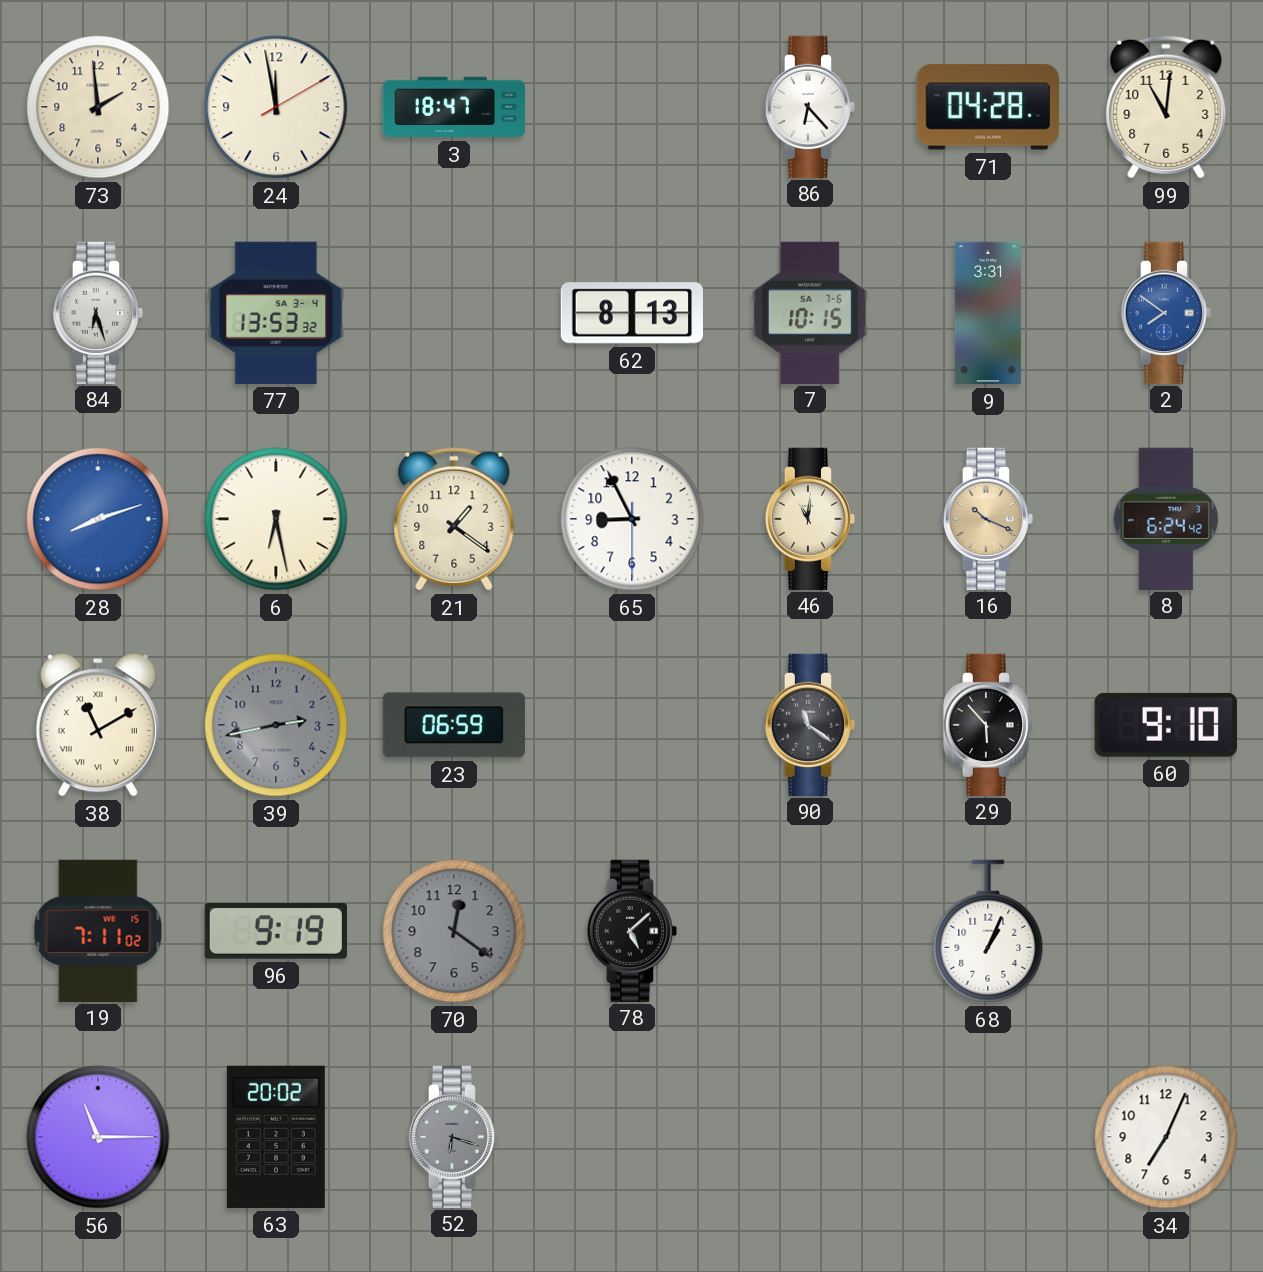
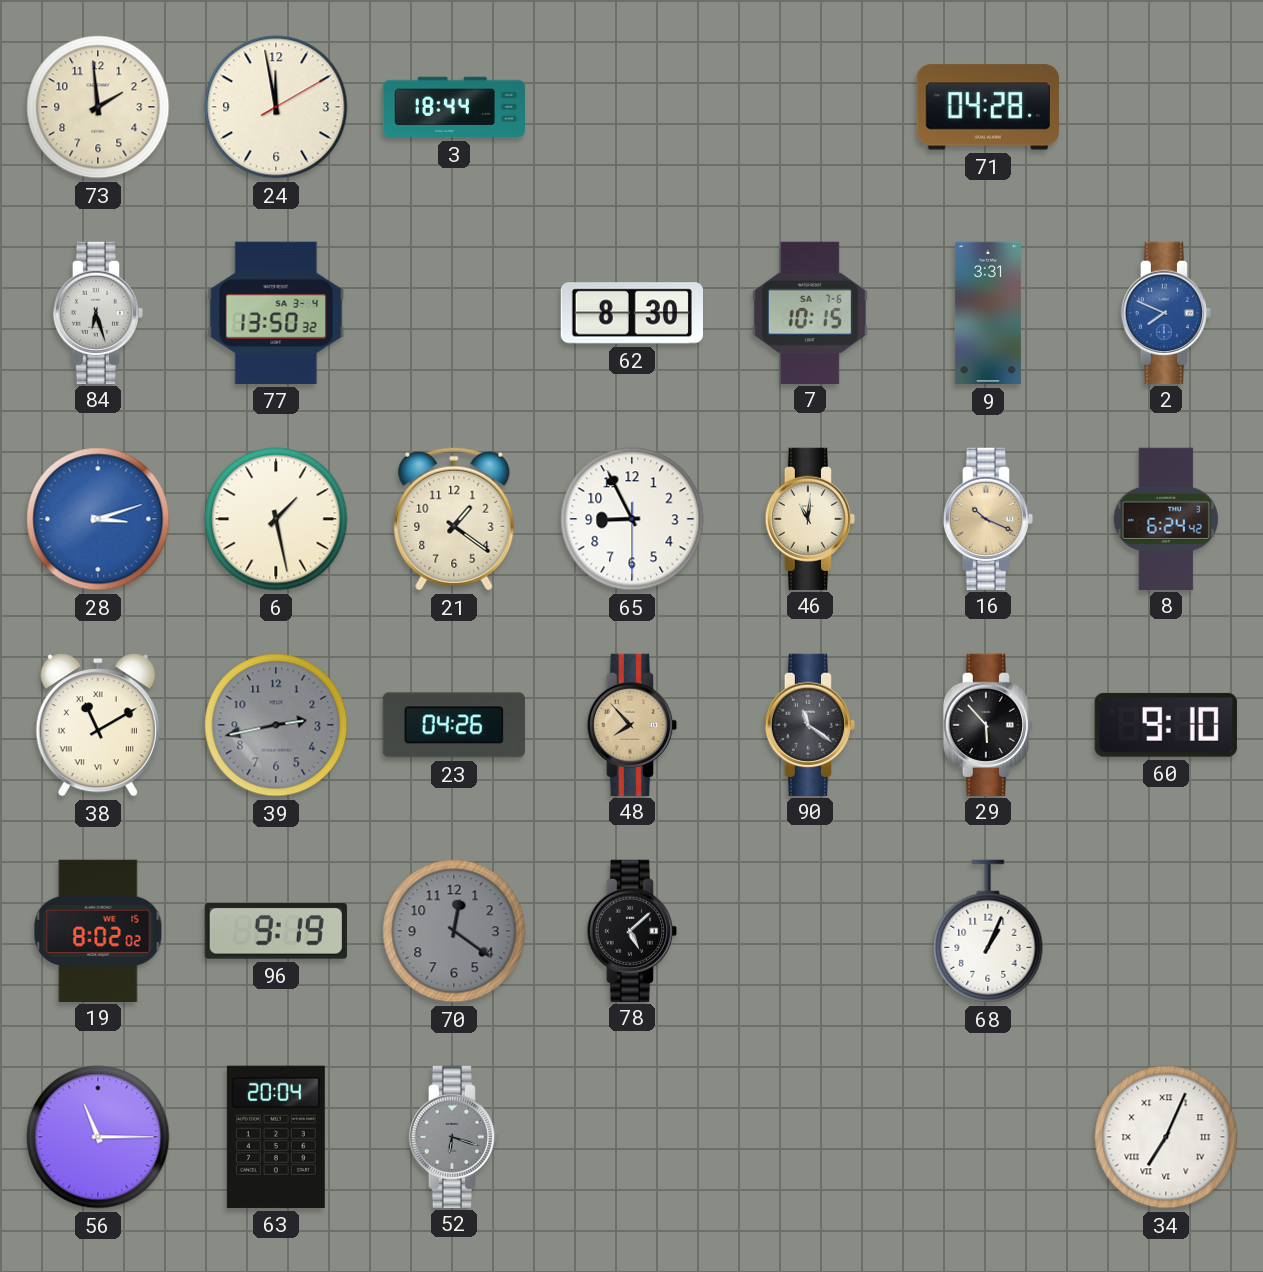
3: 18:47 -> 18:44 (453, 107)
86: 6:23 -> none (809, 106)
99: 11:01 -> none (1166, 107)
77: 13:53 -> 13:50 (276, 313)
62: 8:13 -> 8:30 (631, 313)
2: 7:51 -> 7:49 (1165, 312)
28: 8:12 -> 3:12 (98, 519)
6: 6:28 -> 1:28 (276, 519)
23: 06:59 -> 04:26 (454, 725)
48: none -> 7:53 (631, 724)
19: 7:11 -> 8:02 (98, 930)
63: 20:02 -> 20:04 (276, 1137)
34 numerals: Arabic -> Roman (1166, 1137)
